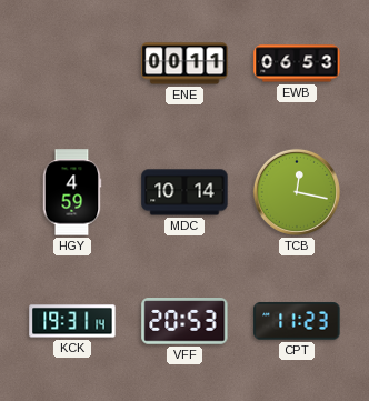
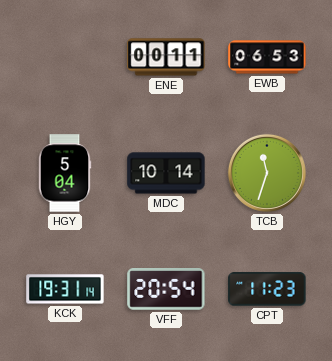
HGY: 4:59 -> 5:04 (65, 173)
TCB: 12:17 -> 11:33 (267, 173)
VFF: 20:53 -> 20:54 (166, 290)
